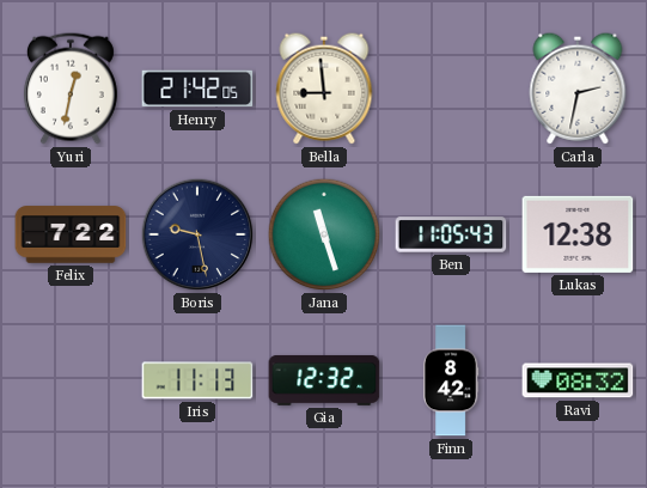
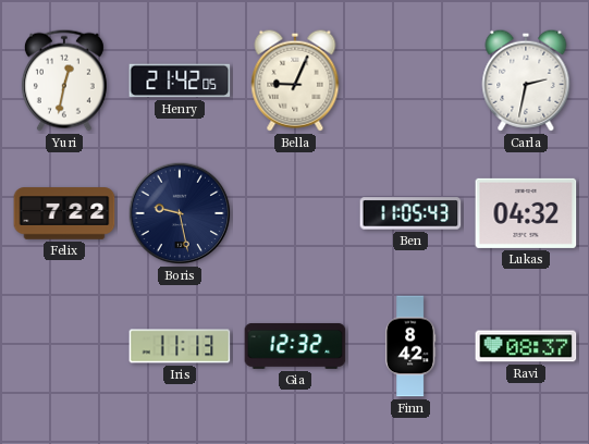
Bella: 8:59 -> 9:04 (295, 81)
Jana: 11:27 -> none (324, 234)
Lukas: 12:38 -> 04:32 (526, 213)
Ravi: 08:32 -> 08:37 (526, 346)
